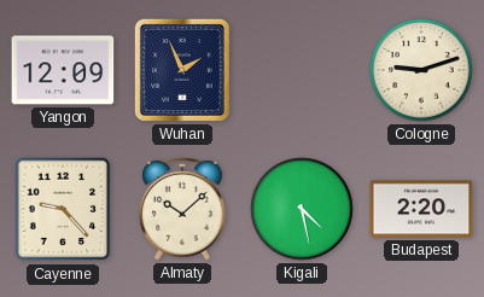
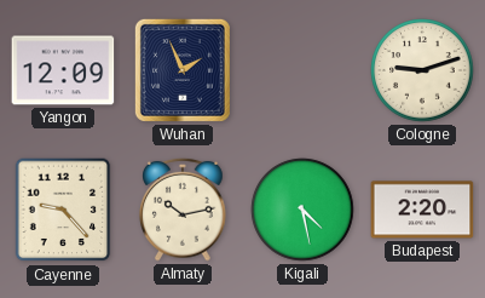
Almaty: 10:08 -> 10:13 (183, 210)
